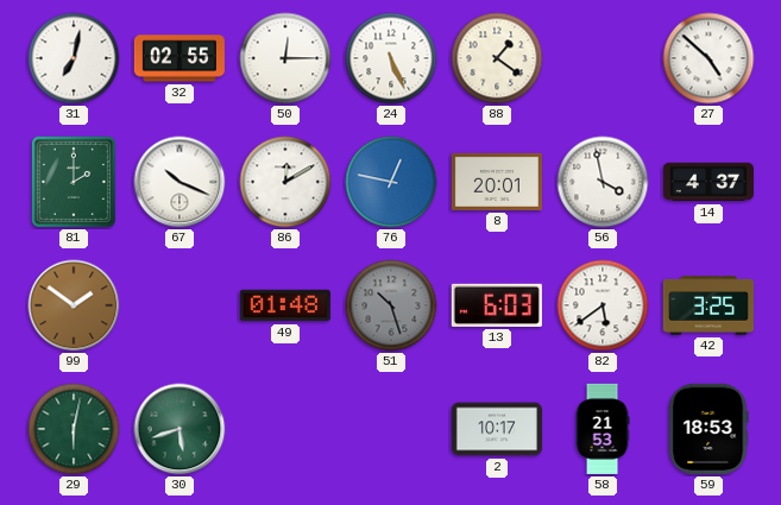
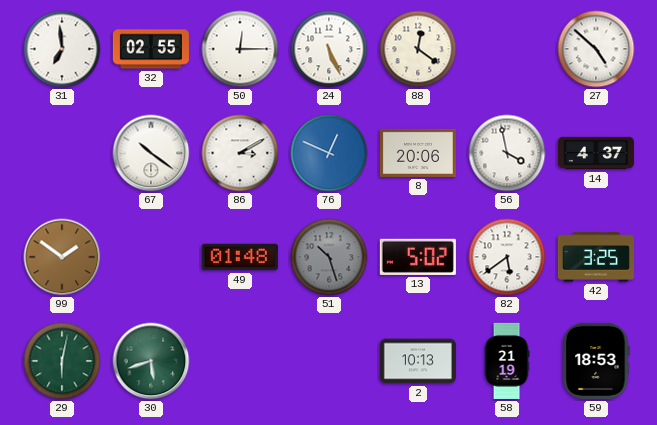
31: 7:02 -> 6:59 (62, 49)
88: 1:21 -> 12:21 (418, 49)
81: 2:00 -> none (74, 182)
67: 10:19 -> 10:21 (151, 153)
86: 12:10 -> 3:10 (240, 153)
76: 12:47 -> 12:49 (329, 153)
8: 20:01 -> 20:06 (418, 153)
13: 6:03 -> 5:02 (418, 257)
2: 10:17 -> 10:13 (418, 361)
58: 21:53 -> 21:19 (507, 361)
